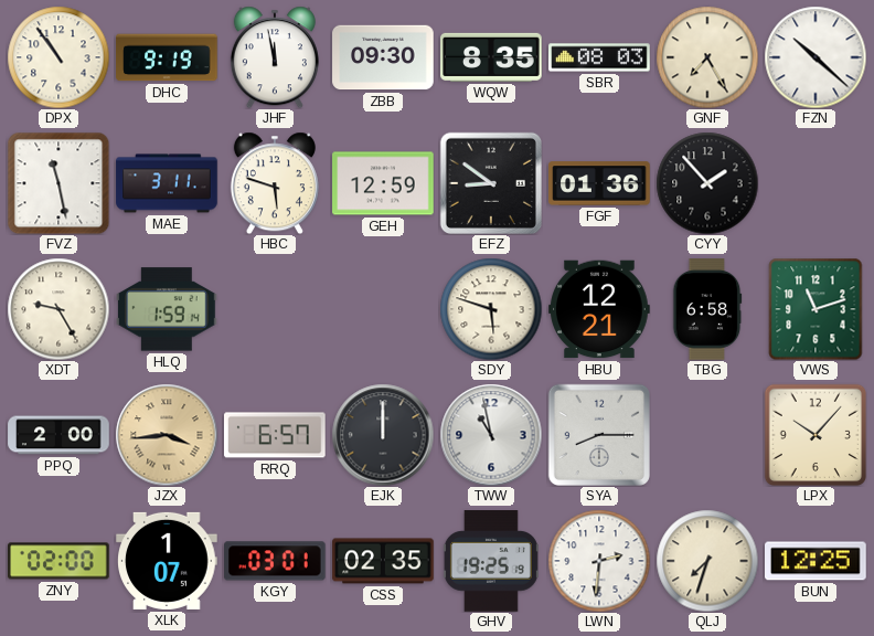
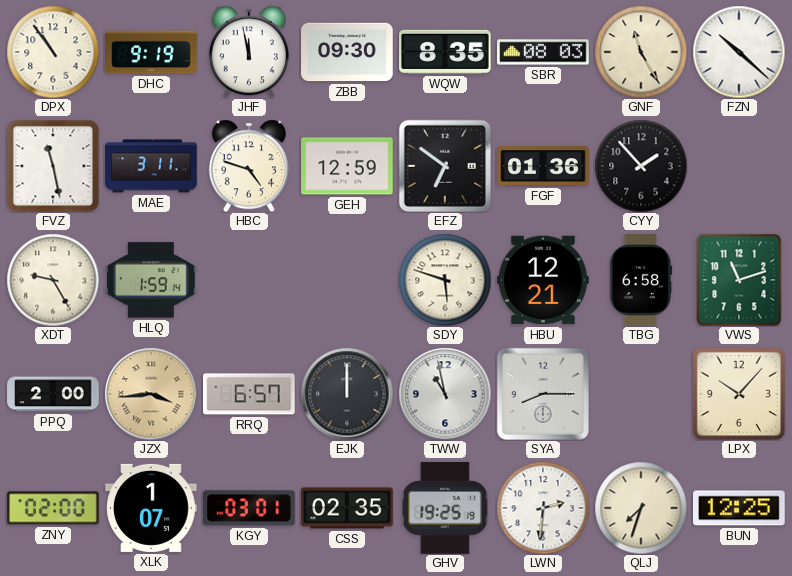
GNF: 7:25 -> 11:25 (641, 52)
HBC: 5:48 -> 4:48 (249, 166)
EFZ: 8:51 -> 6:51 (445, 166)
